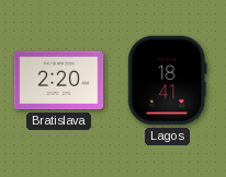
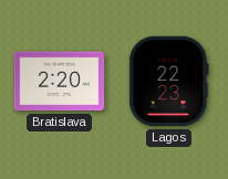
Lagos: 18:41 -> 22:23 (169, 82)
